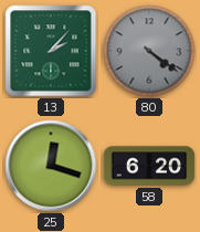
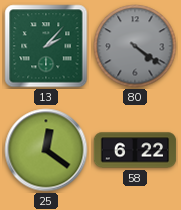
25: 12:18 -> 12:21 (46, 150)
58: 6:20 -> 6:22 (135, 150)
